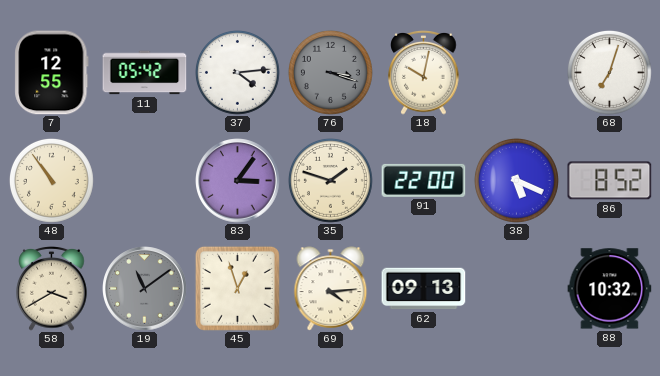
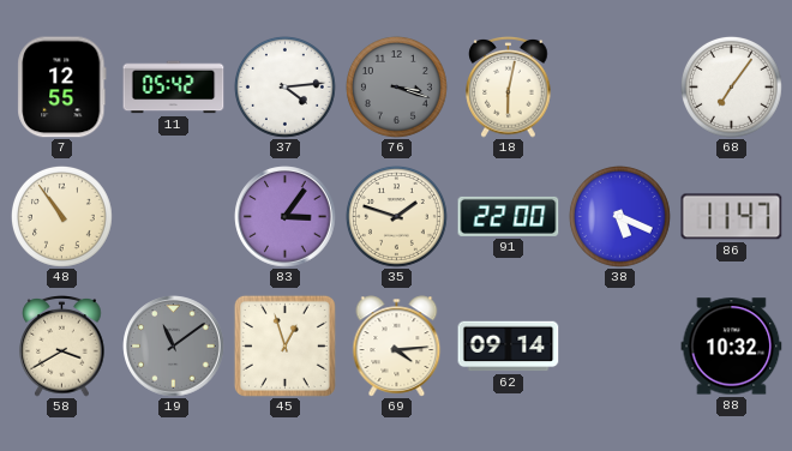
18: 10:02 -> 6:02 (509, 88)
68: 7:03 -> 7:06 (732, 88)
86: 8:52 -> 11:47 (732, 217)
62: 09:13 -> 09:14 (509, 347)
